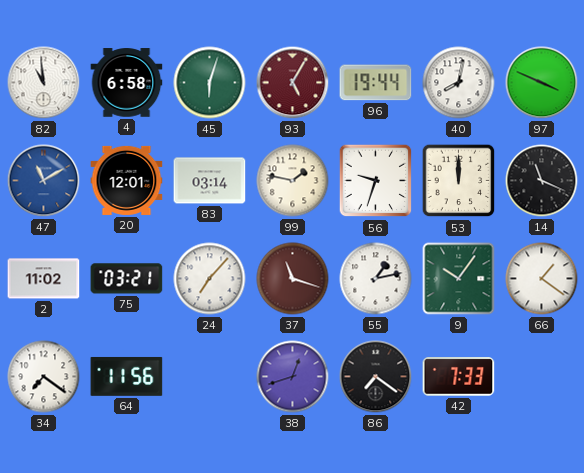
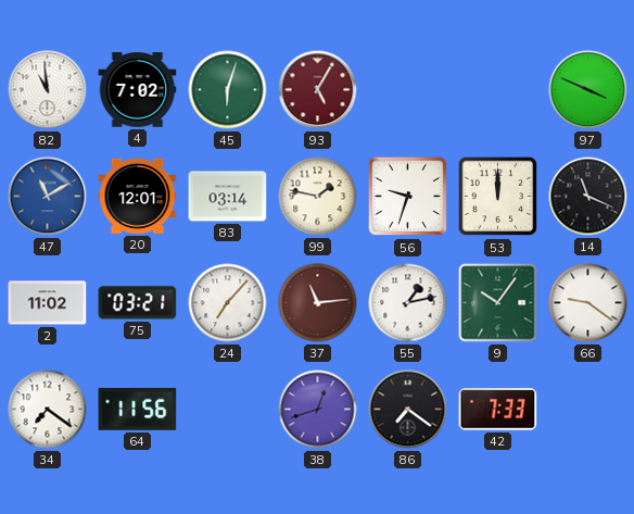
4: 6:58 -> 7:02 (138, 90)
96: 19:44 -> none (376, 83)
40: 8:02 -> none (459, 83)
37: 11:18 -> 11:14 (318, 303)
66: 1:21 -> 9:21 (588, 303)
